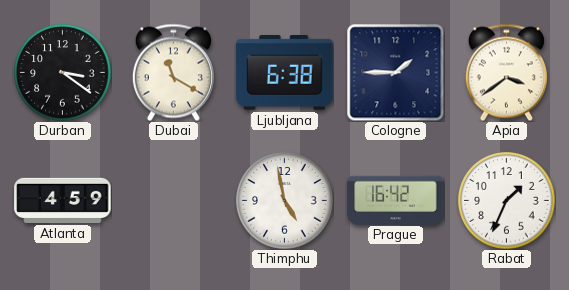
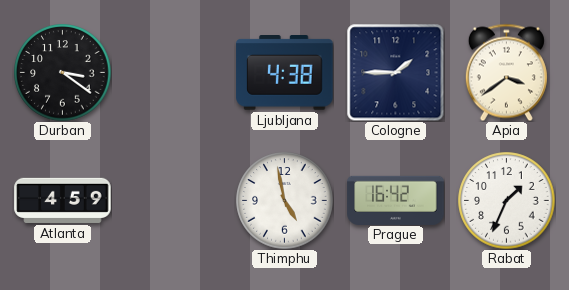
Dubai: 11:20 -> none (173, 72)
Ljubljana: 6:38 -> 4:38 (285, 73)
